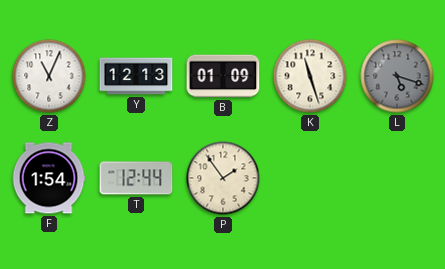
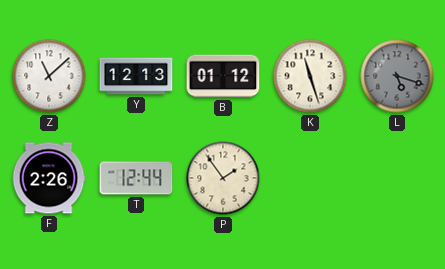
Z: 11:04 -> 11:08 (49, 76)
B: 01:09 -> 01:12 (223, 76)
F: 1:54 -> 2:26 (49, 178)
